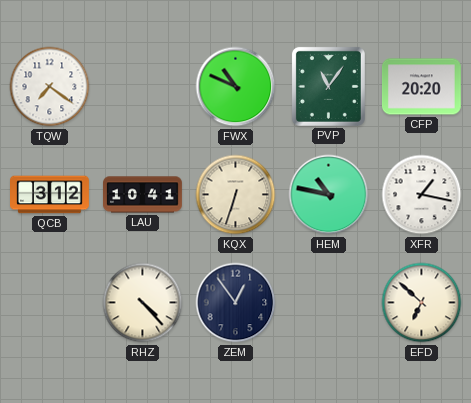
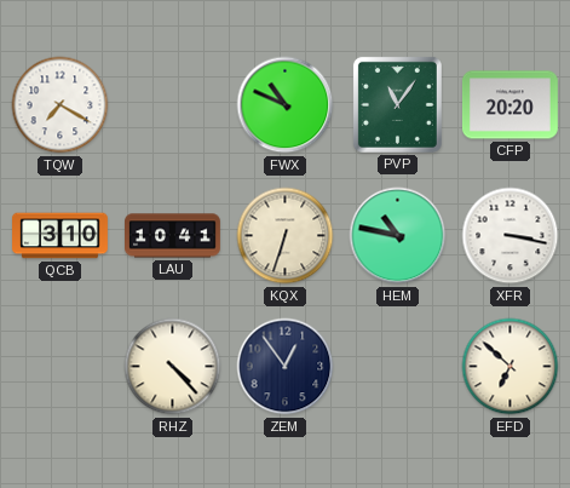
TQW: 7:21 -> 7:20 (61, 105)
QCB: 3:12 -> 3:10 (61, 236)
XFR: 1:17 -> 3:17 (511, 236)
